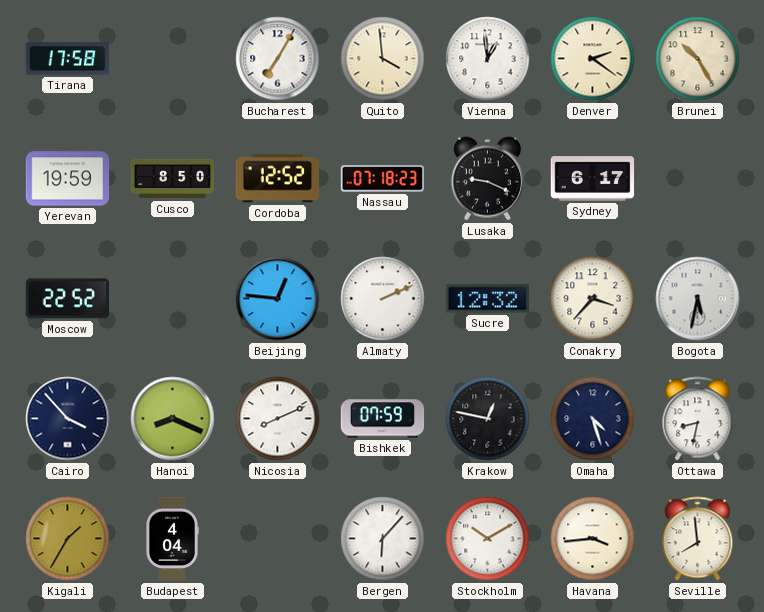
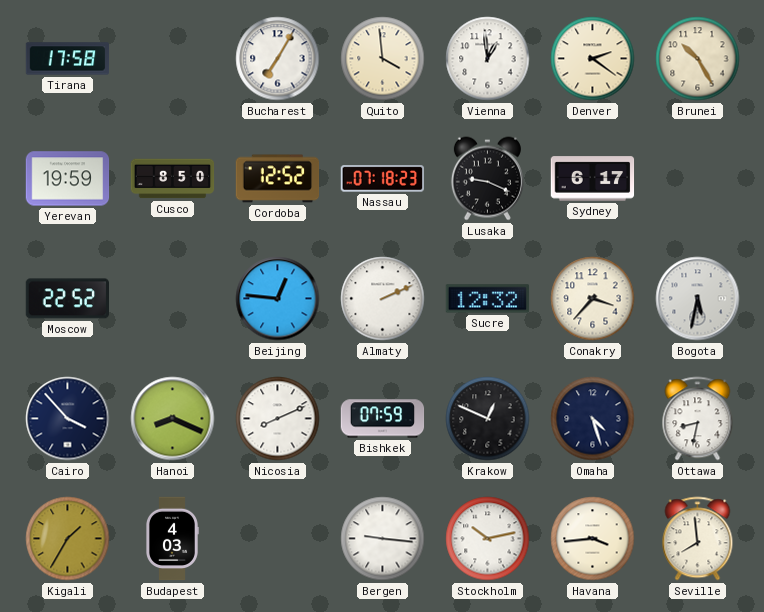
Krakow: 12:47 -> 12:49 (488, 419)
Budapest: 4:04 -> 4:03 (173, 539)
Bergen: 6:07 -> 9:16 (383, 539)
Stockholm: 10:10 -> 10:13 (488, 539)
